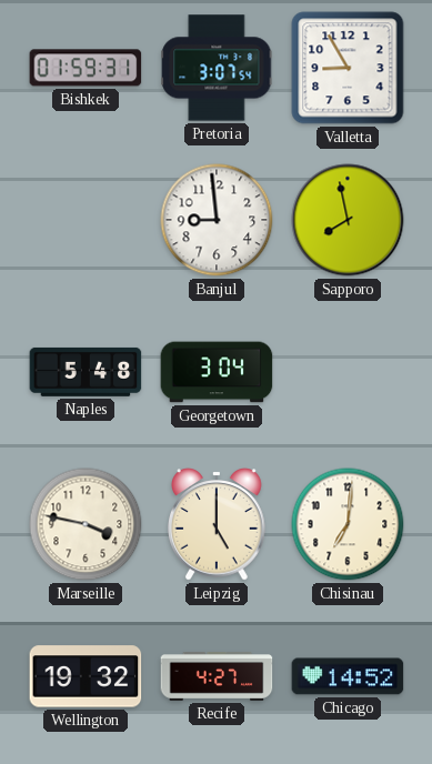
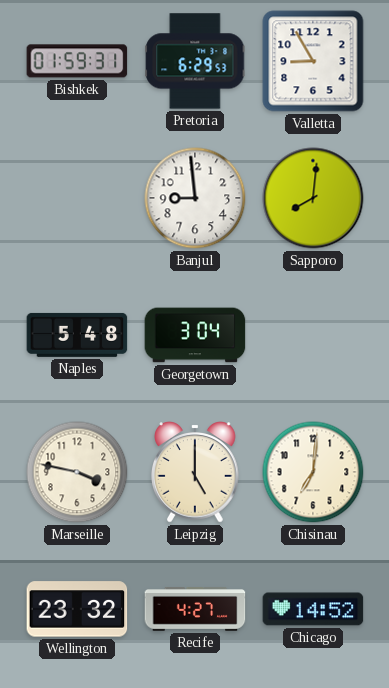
Pretoria: 3:07 -> 6:29 (195, 61)
Sapporo: 7:58 -> 8:01 (313, 198)
Wellington: 19:32 -> 23:32 (77, 609)
